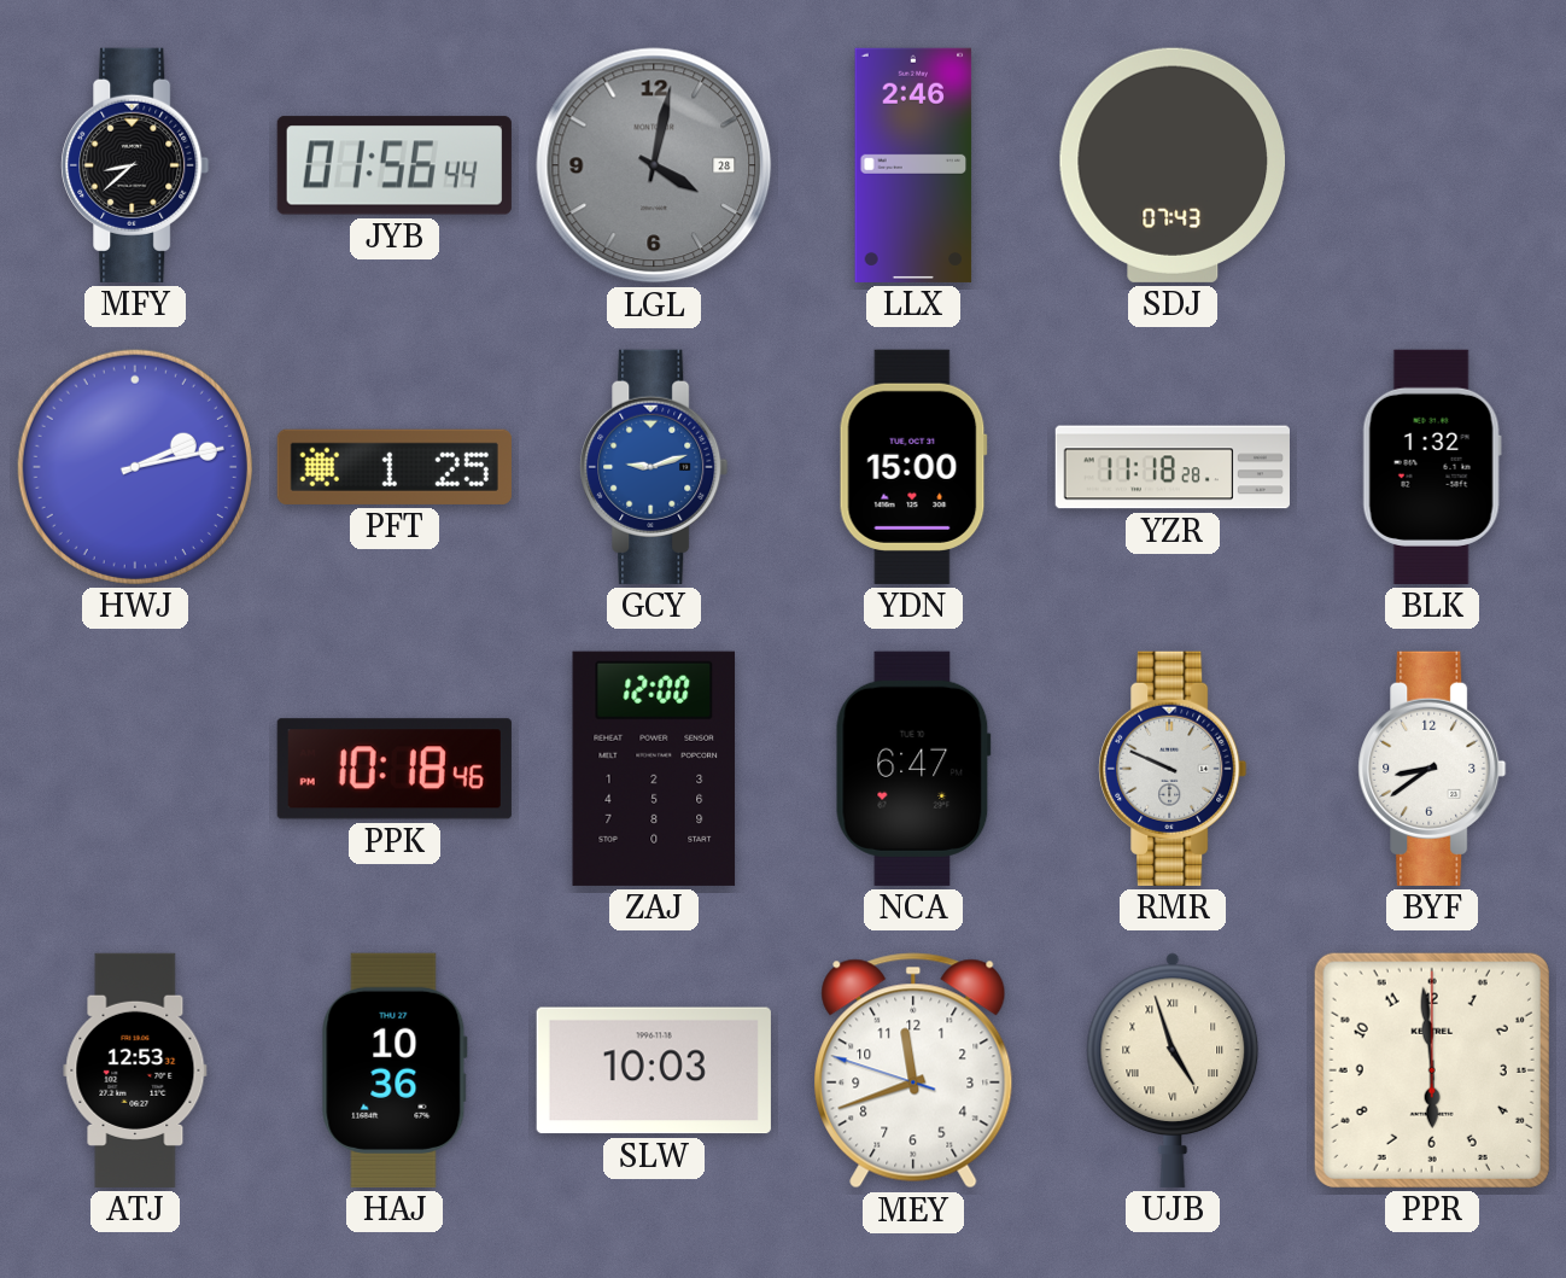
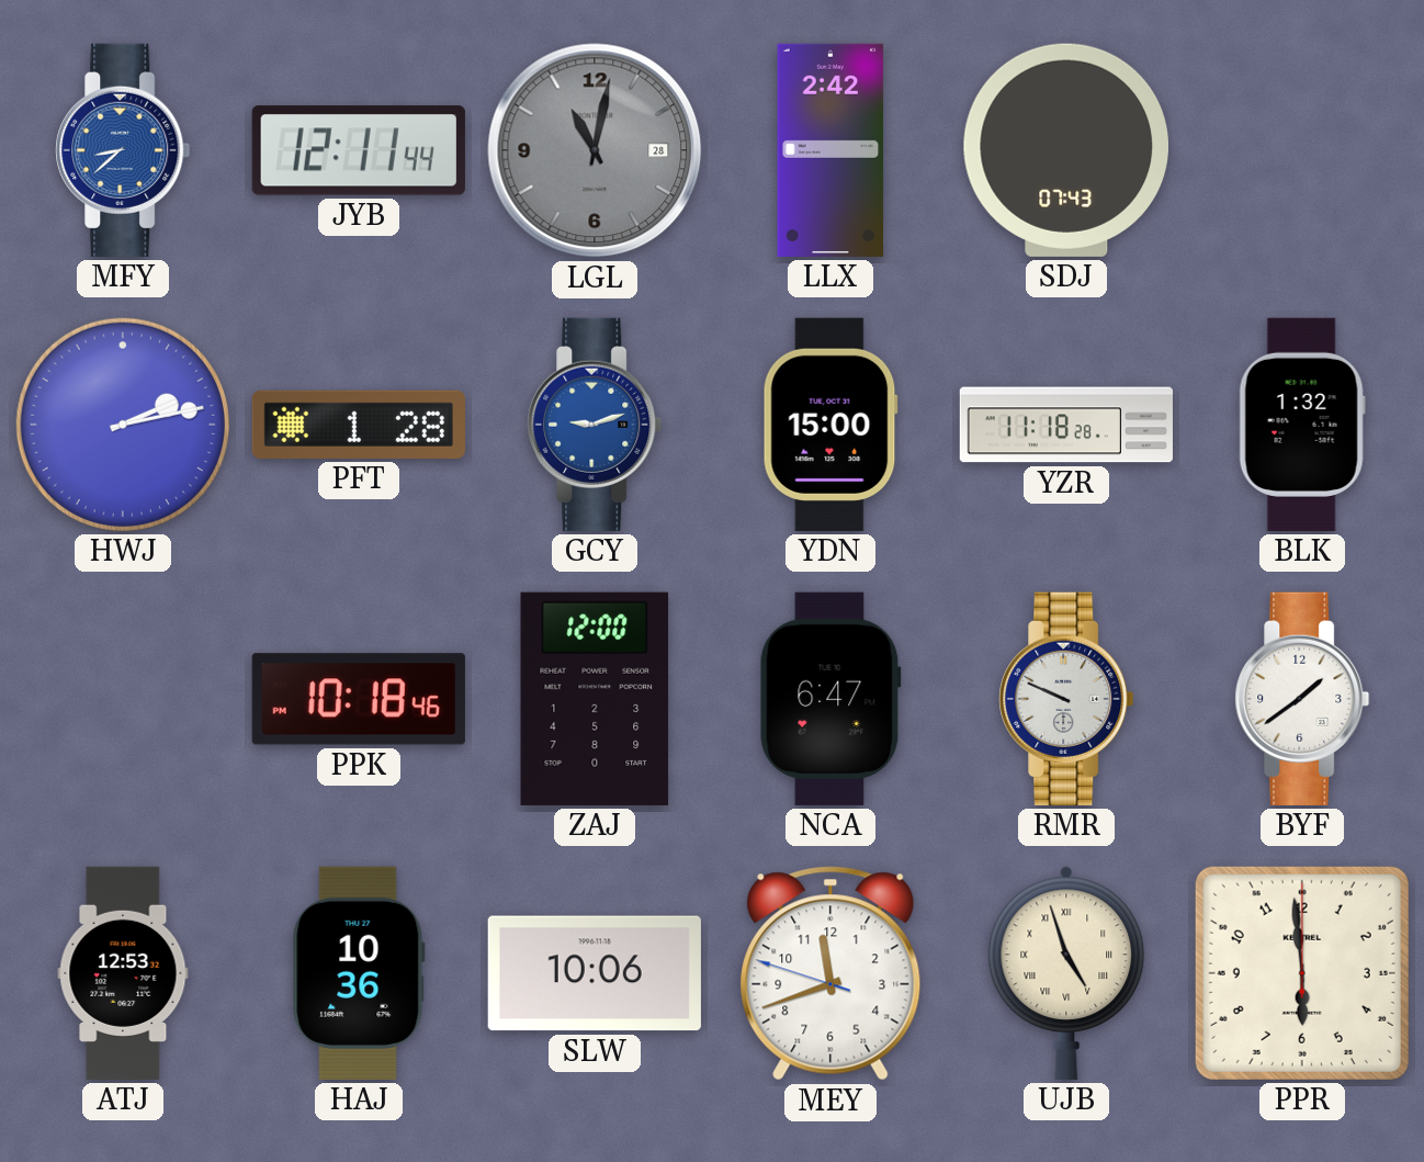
MFY dial: black -> blue (123, 150)
JYB: 01:56 -> 12:11 (359, 150)
LGL: 4:02 -> 11:02 (595, 150)
LLX: 2:46 -> 2:42 (830, 150)
PFT: 1:25 -> 1:28 (359, 425)
BYF: 8:39 -> 1:39 (1302, 699)
SLW: 10:03 -> 10:06 (595, 973)
